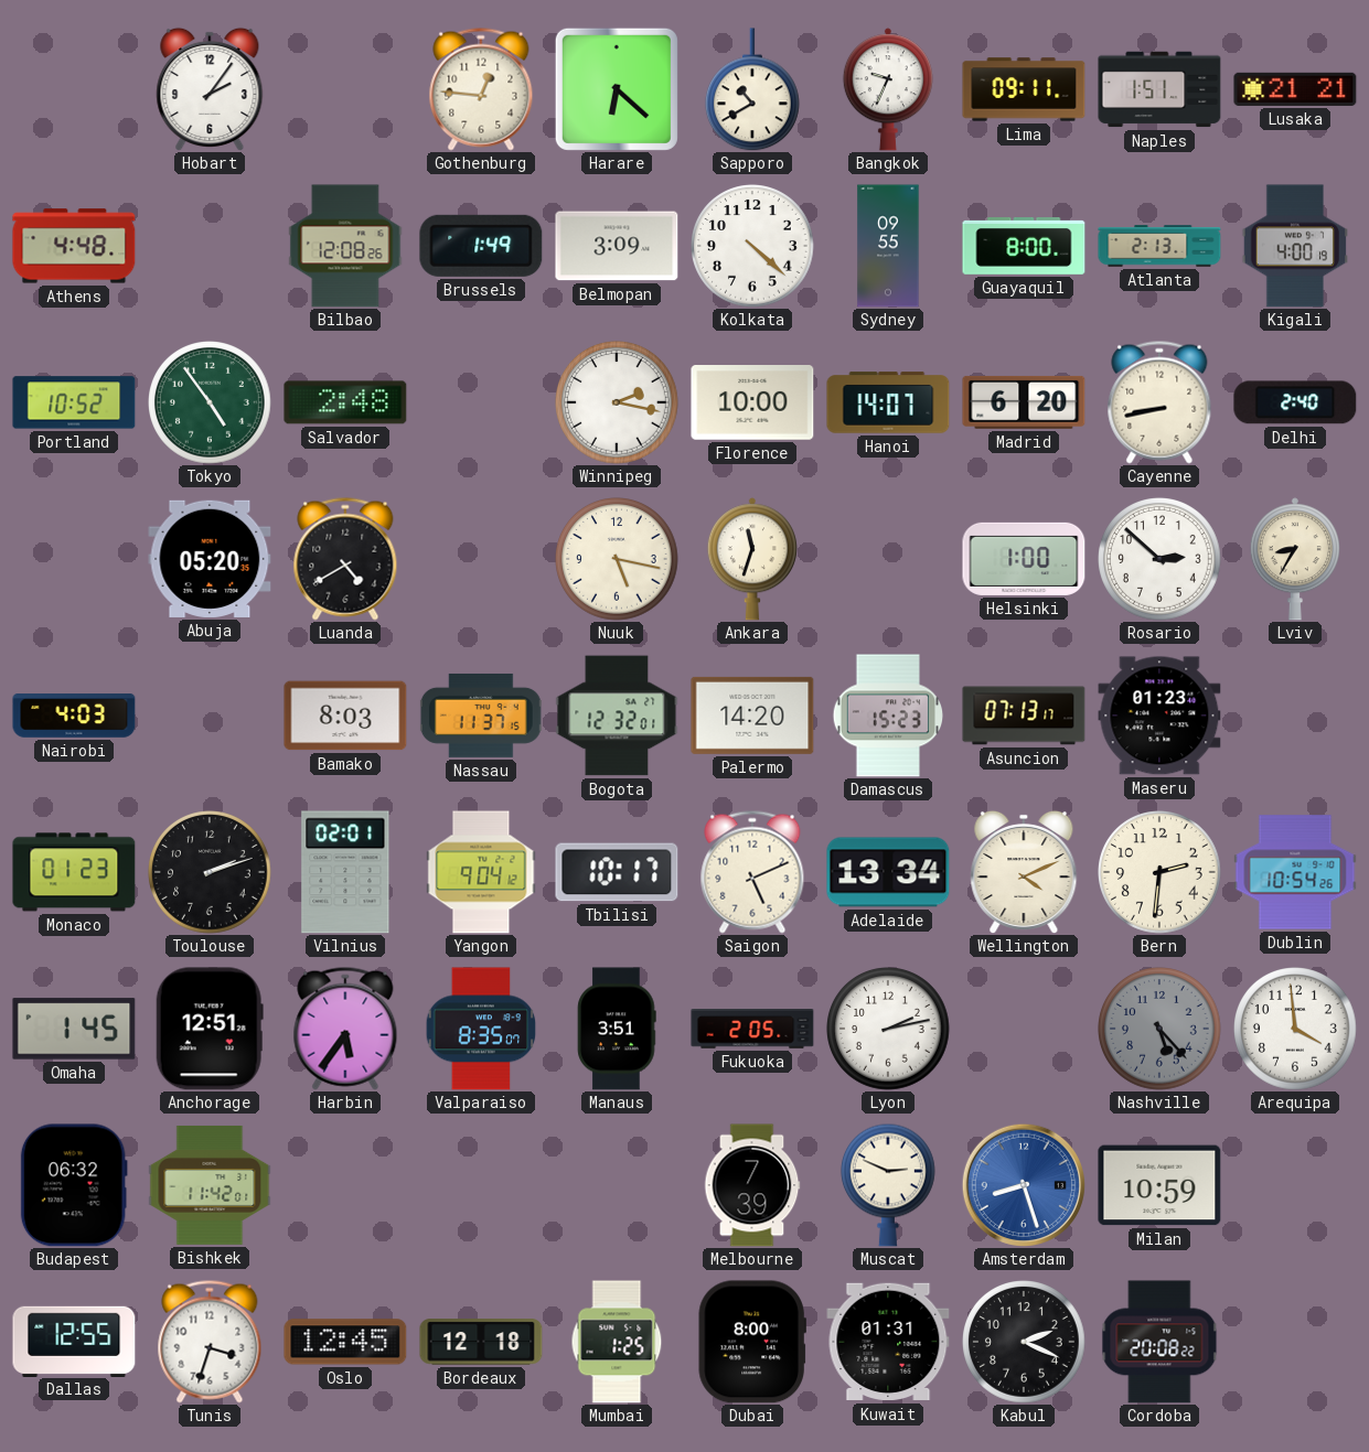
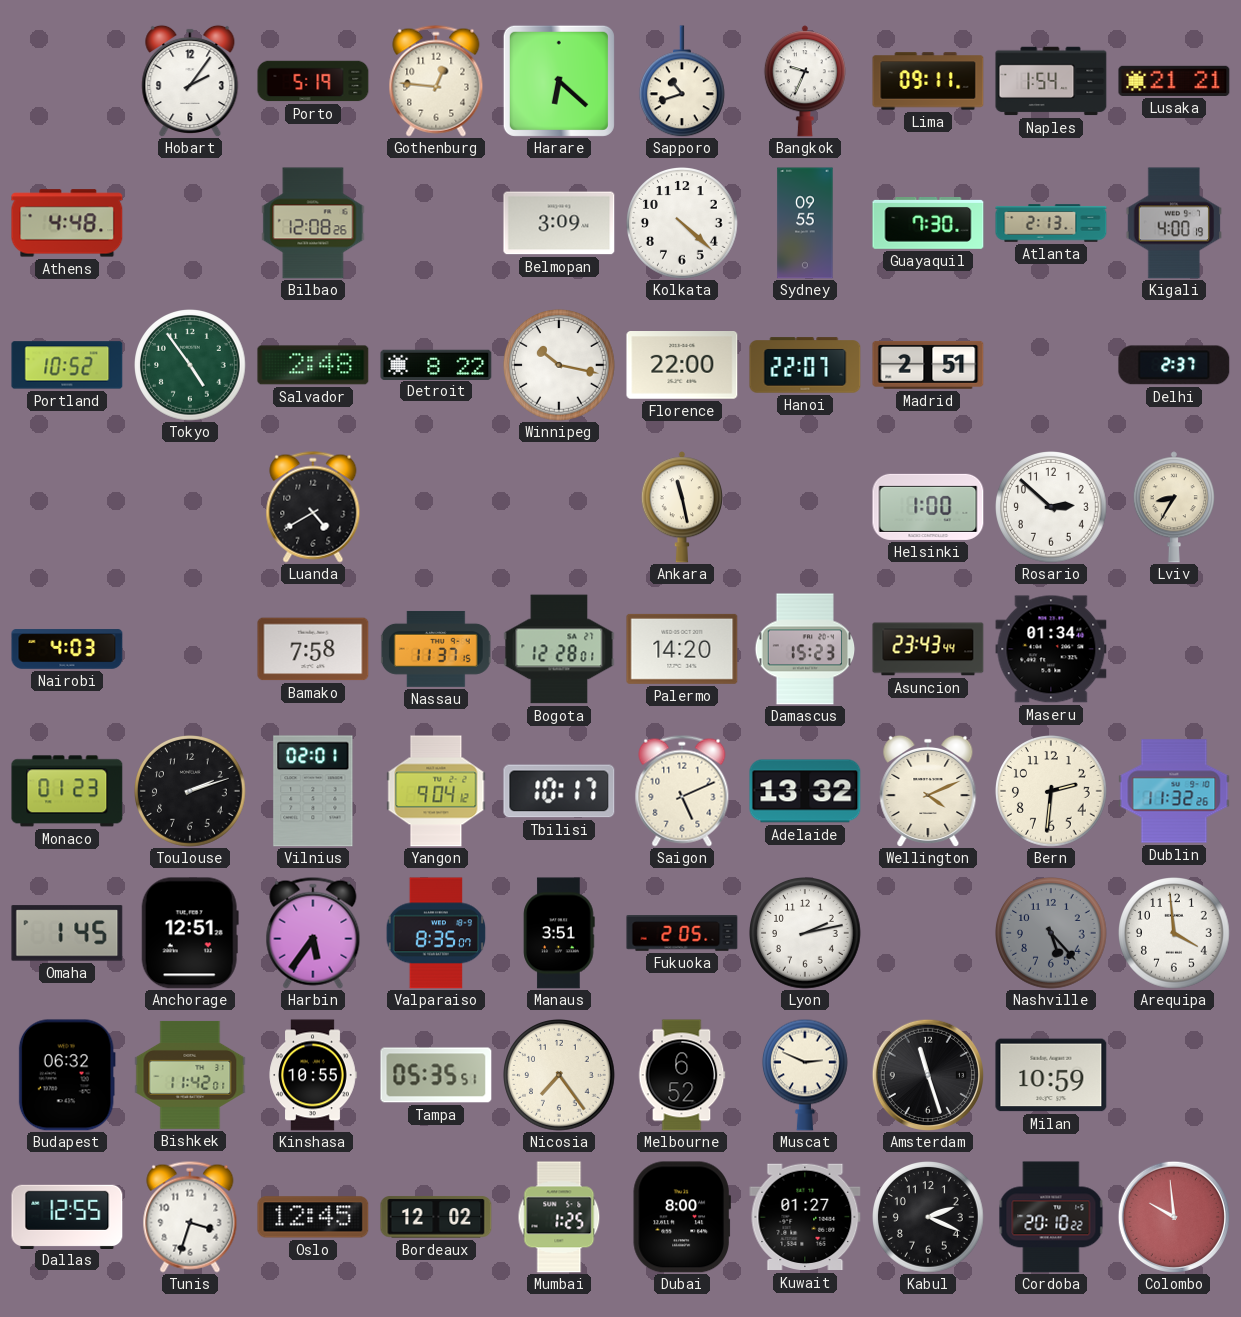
Porto: none -> 5:19 (313, 81)
Sapporo: 10:40 -> 10:42 (682, 81)
Naples: 1:51 -> 1:54 (1051, 81)
Brussels: 1:49 -> none (481, 246)
Guayaquil: 8:00 -> 7:30 (928, 224)
Detroit: none -> 8:22 (436, 364)
Winnipeg: 2:17 -> 10:17 (560, 366)
Florence: 10:00 -> 22:00 (682, 365)
Hanoi: 14:07 -> 22:07 (805, 365)
Madrid: 6:20 -> 2:51 (928, 365)
Cayenne: 8:43 -> none (1159, 402)
Delhi: 2:40 -> 2:37 (1174, 365)
Abuja: 05:20 -> none (210, 559)
Nuuk: 5:17 -> none (618, 560)
Ankara: 11:33 -> 11:28 (682, 507)
Bamako: 8:03 -> 7:58 (313, 649)
Bogota: 12:32 -> 12:28 (559, 649)
Asuncion: 07:13 -> 23:43 (928, 649)
Maseru: 01:23 -> 01:34 (1051, 649)
Adelaide: 13:34 -> 13:32 (805, 791)
Dublin: 10:54 -> 11:32 (1174, 791)
Kinshasa: none -> 10:55 (313, 1075)
Tampa: none -> 05:35 (436, 1075)
Nicosia: none -> 7:24 (560, 1076)
Melbourne: 7:39 -> 6:52 (682, 1075)
Amsterdam: 8:27 -> 11:27 (927, 1074)
Amsterdam dial: blue -> black (927, 1074)
Bordeaux: 12:18 -> 12:02 (436, 1217)
Kuwait: 01:31 -> 01:27 (805, 1217)
Cordoba: 20:08 -> 20:10 (1051, 1217)
Colombo: none -> 9:59 (1173, 1216)
